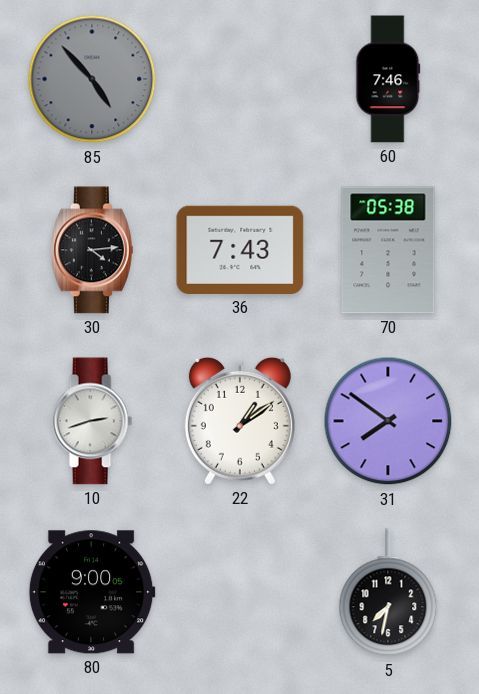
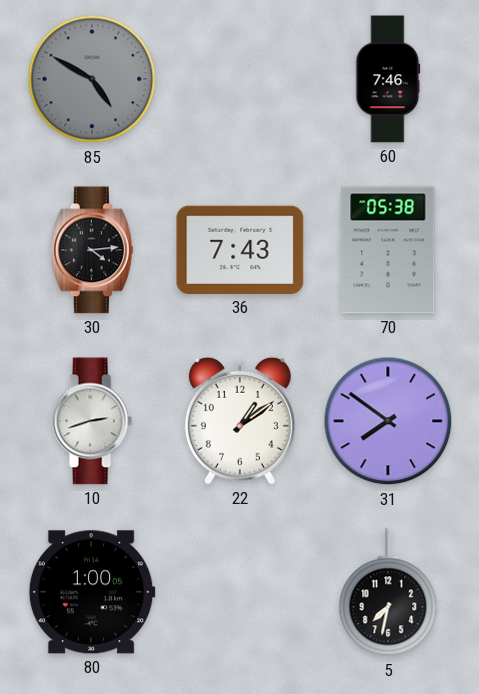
85: 4:53 -> 4:50 (92, 79)
80: 9:00 -> 1:00 (92, 592)
